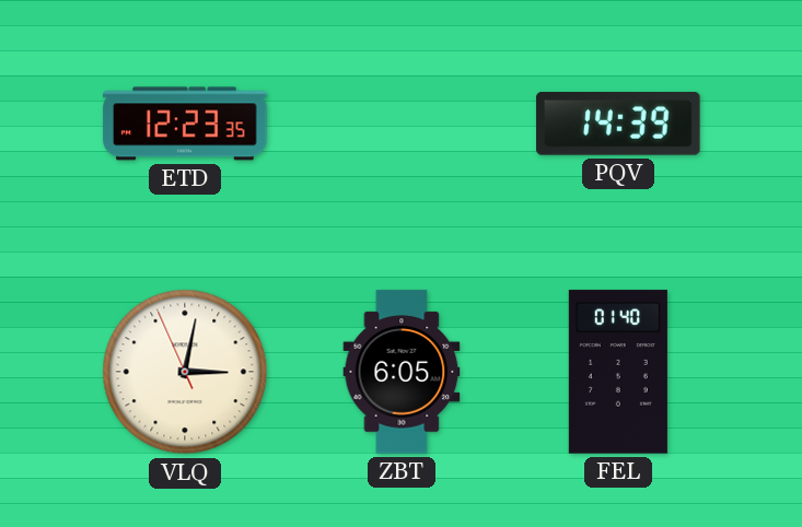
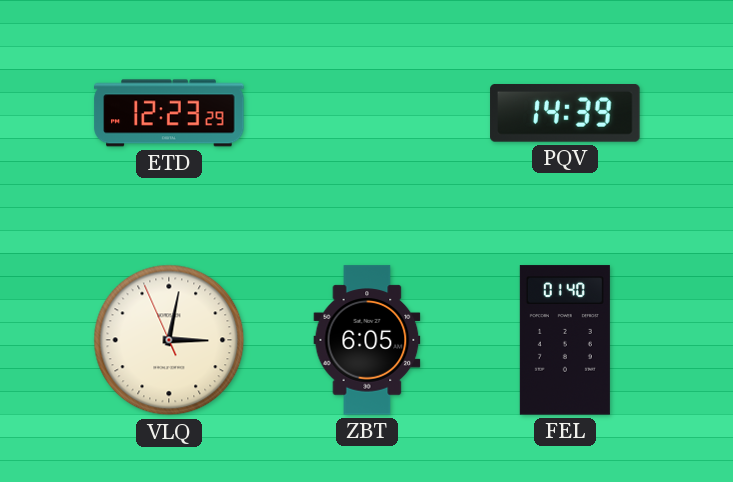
ETD: 12:23:35 -> 12:23:29 (169, 113)
